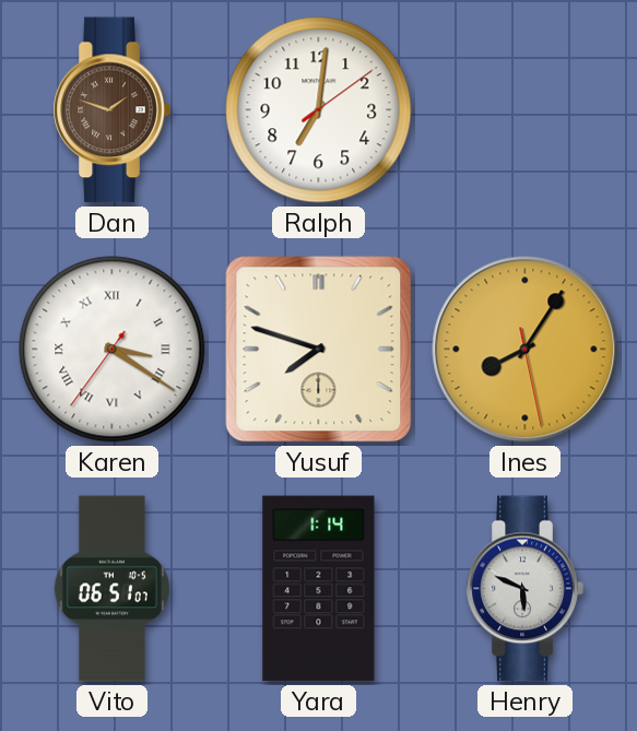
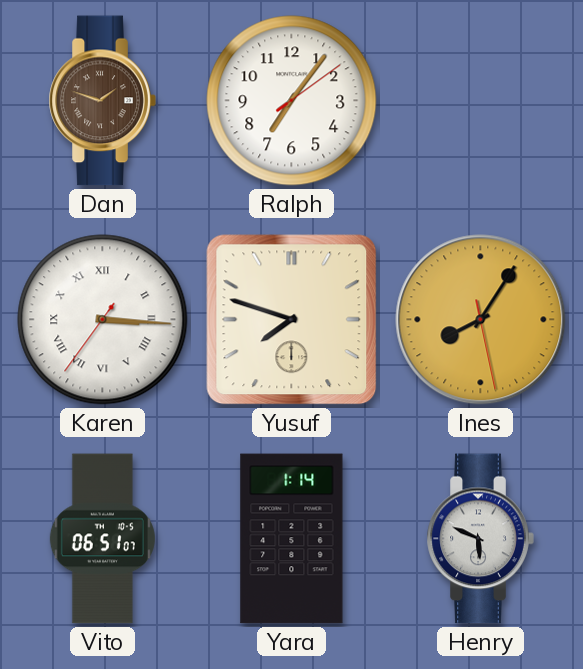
Ralph: 7:01 -> 7:06 (292, 101)
Karen: 3:20 -> 3:15 (103, 320)
